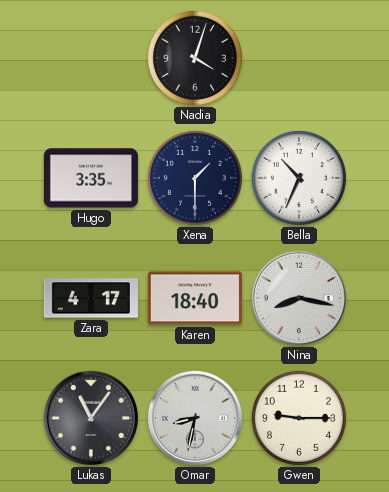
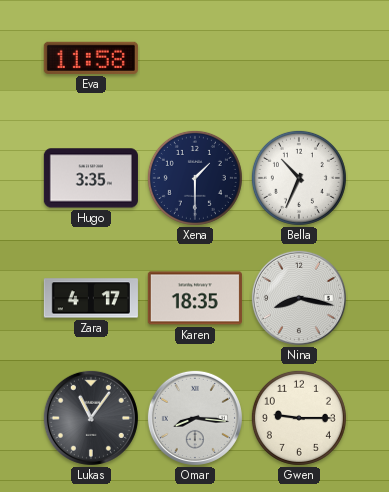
Eva: none -> 11:58 (91, 58)
Nadia: 4:03 -> none (195, 58)
Karen: 18:40 -> 18:35 (195, 298)
Omar: 8:32 -> 8:16 (195, 418)
